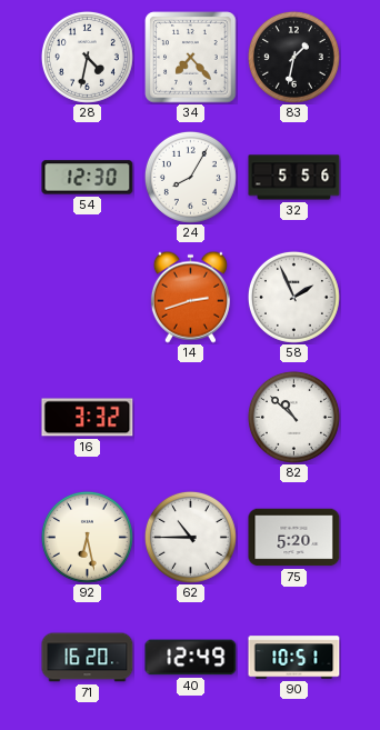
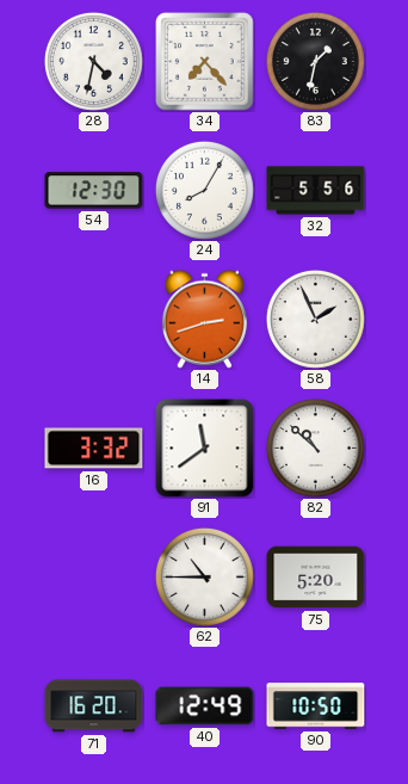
91: none -> 11:39 (205, 449)
92: 6:28 -> none (87, 537)
90: 10:51 -> 10:50 (316, 706)
